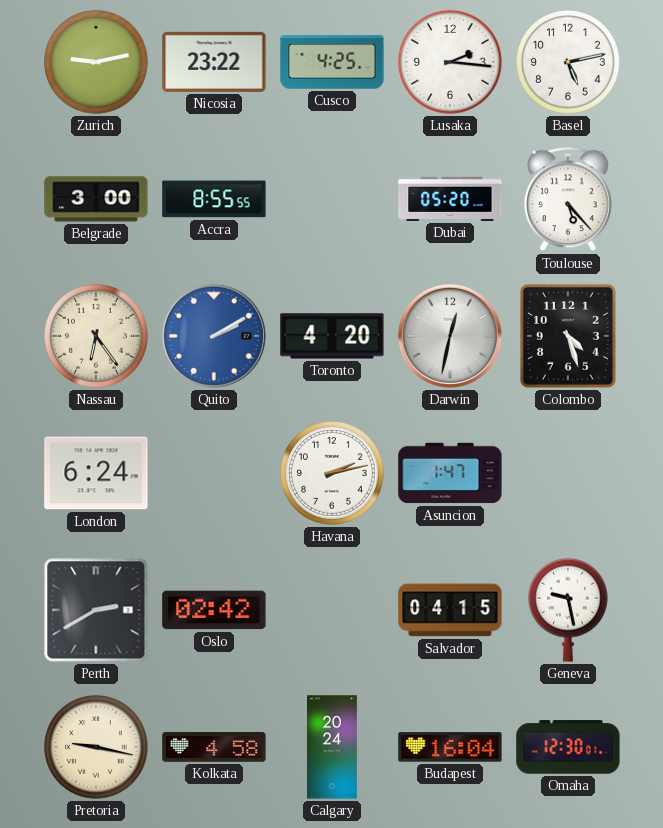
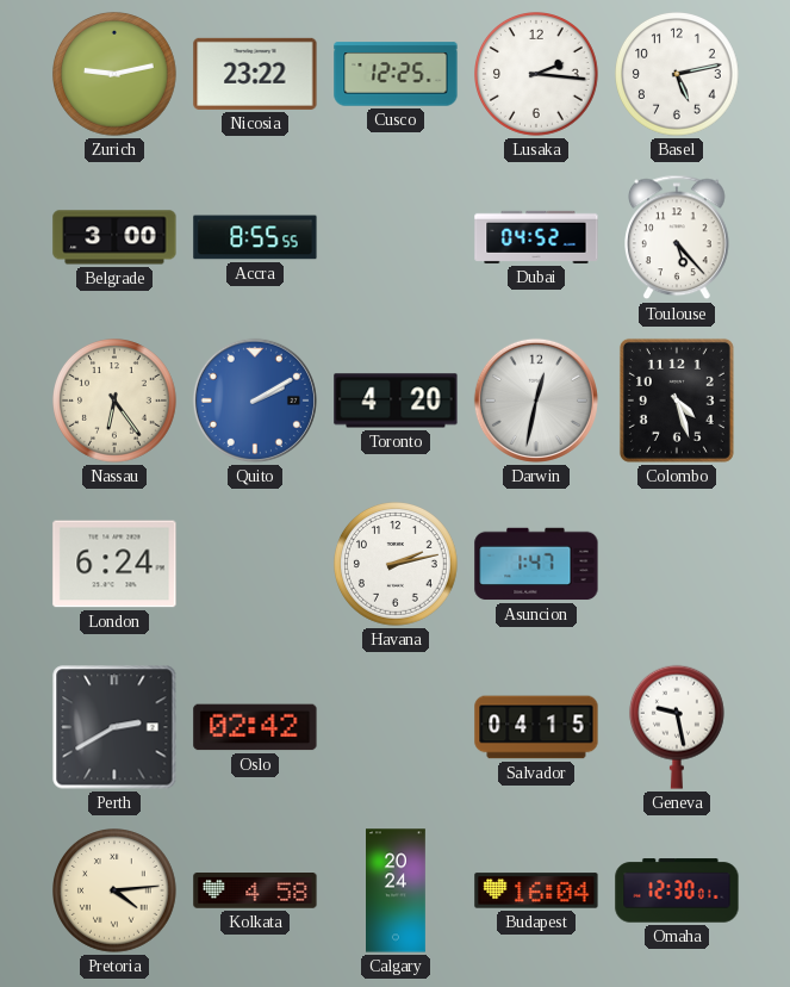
Cusco: 4:25 -> 12:25 (396, 74)
Dubai: 05:20 -> 04:52 (536, 237)
Pretoria: 9:17 -> 4:14 (116, 892)
